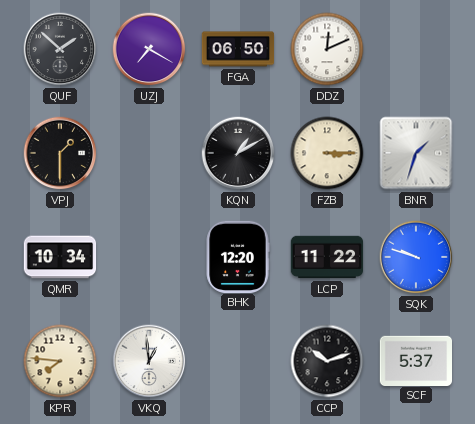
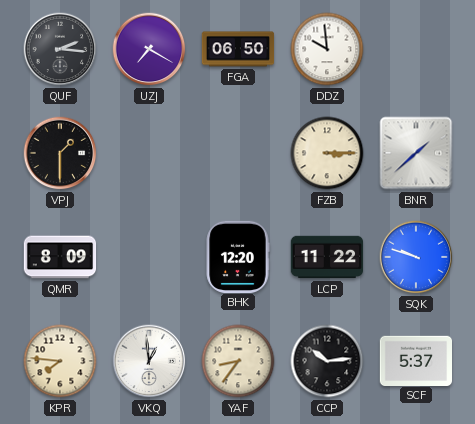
QUF: 1:52 -> 2:16 (60, 49)
DDZ: 12:11 -> 9:59 (327, 49)
KQN: 1:10 -> none (238, 153)
BNR: 1:33 -> 1:38 (416, 153)
QMR: 10:34 -> 8:09 (60, 257)
YAF: none -> 8:36 (238, 361)
CCP: 10:12 -> 10:14 (327, 361)
